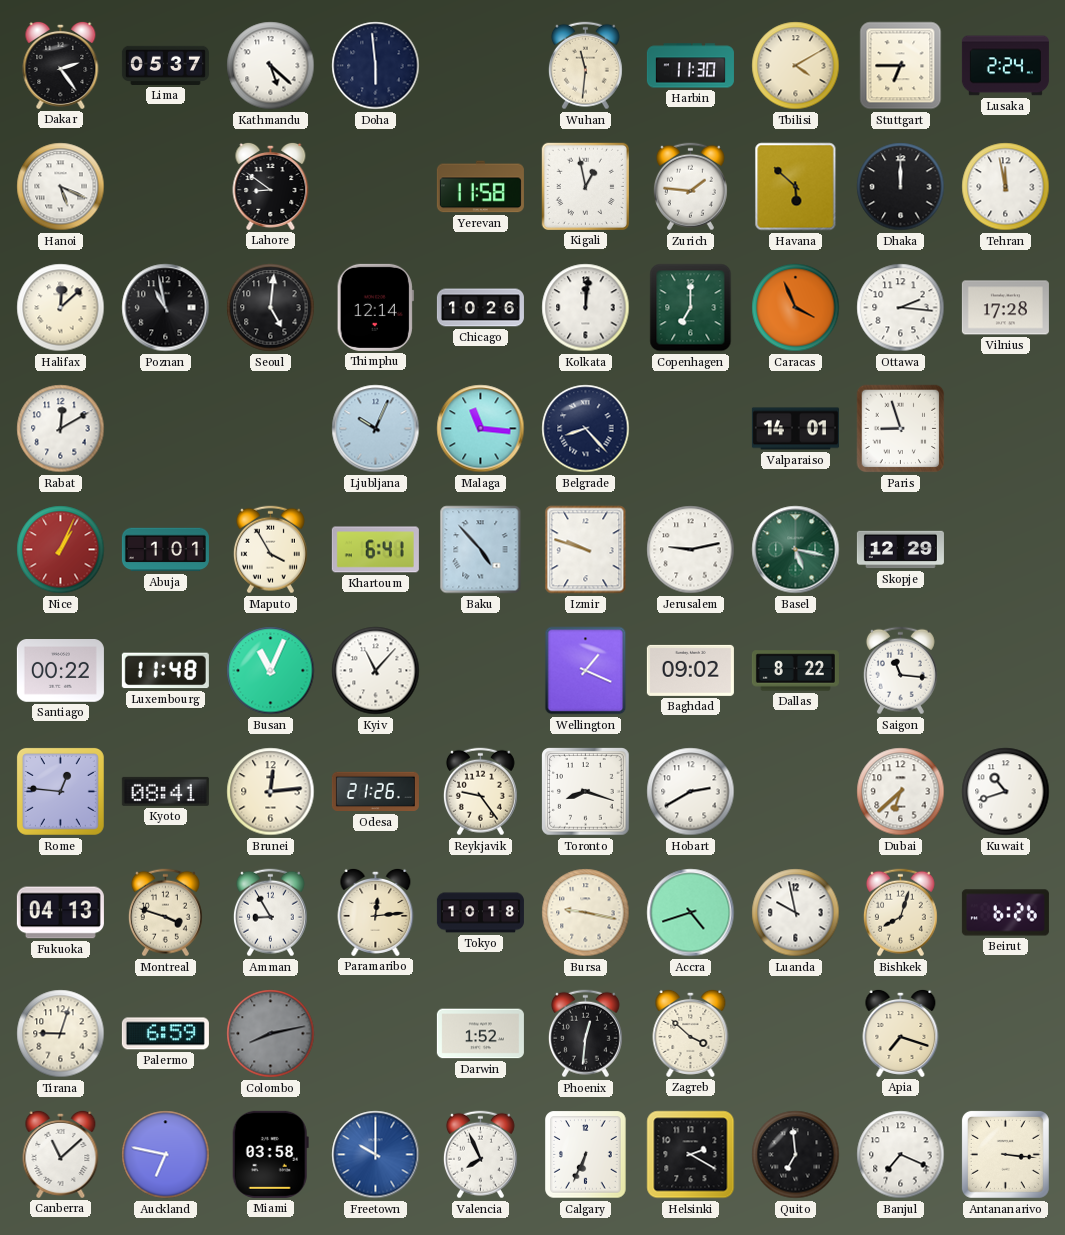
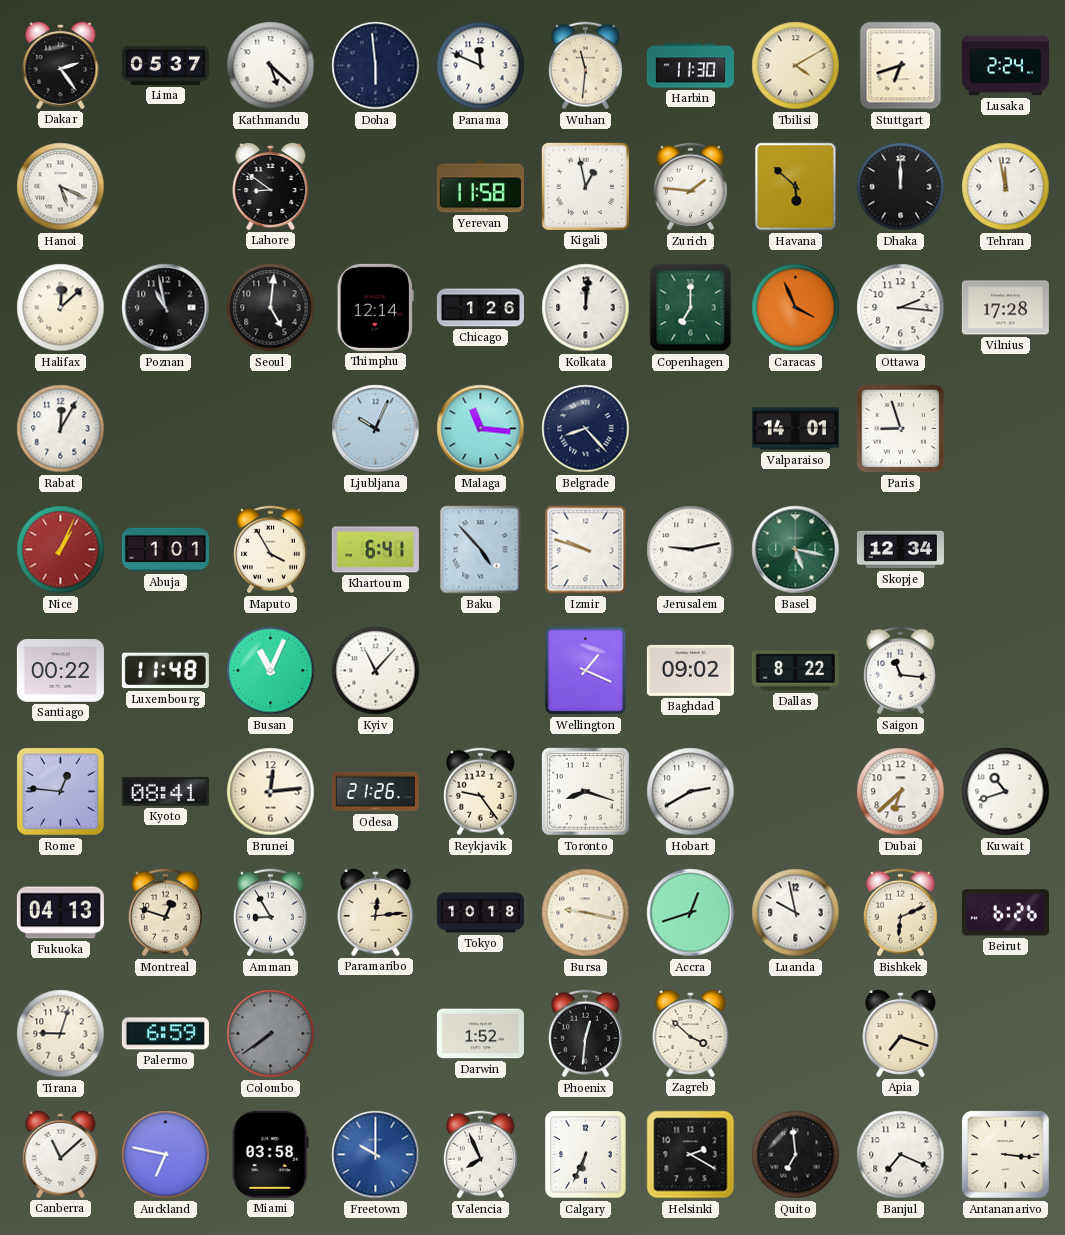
Panama: none -> 11:49 (481, 66)
Stuttgart: 6:45 -> 6:42 (901, 66)
Chicago: 10:26 -> 1:26 (480, 308)
Rabat: 12:10 -> 12:05 (61, 429)
Skopje: 12:29 -> 12:34 (900, 550)
Montreal: 3:48 -> 12:48 (165, 913)
Accra: 4:42 -> 12:42 (691, 913)
Bishkek: 8:03 -> 6:11 (900, 913)
Colombo: 8:13 -> 7:39 (271, 1034)
